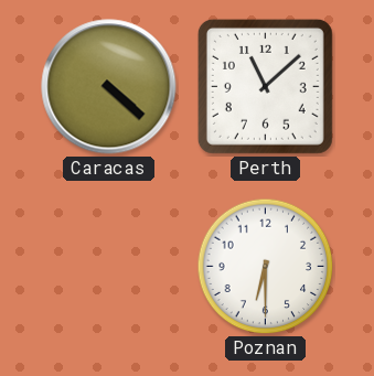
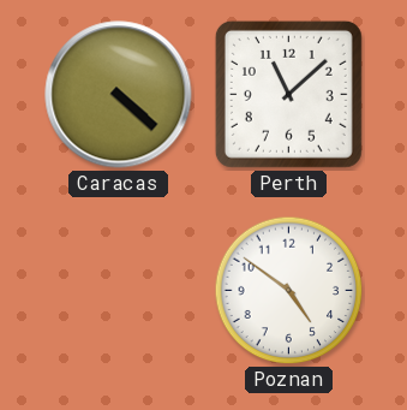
Poznan: 6:30 -> 4:51 (289, 291)
